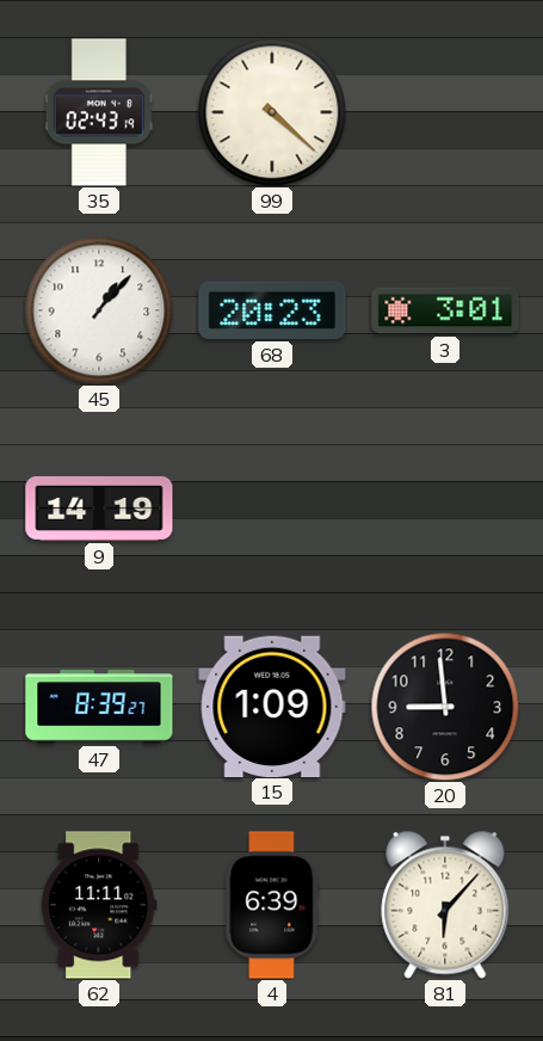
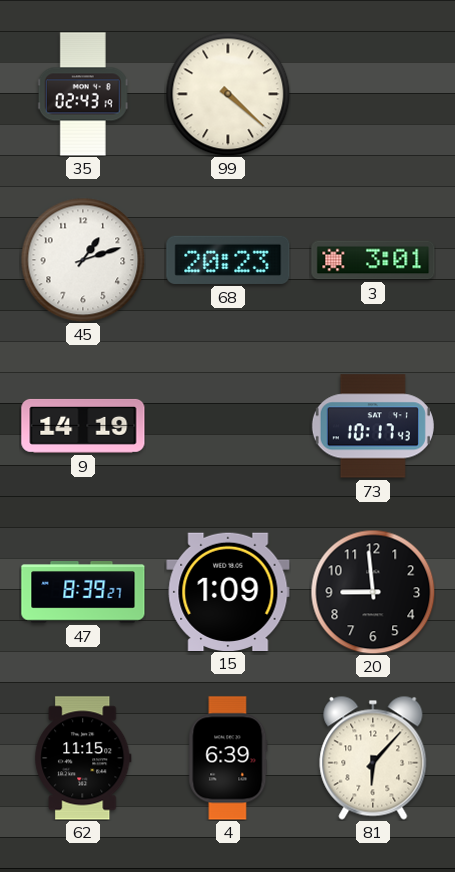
45: 1:07 -> 1:12 (83, 260)
73: none -> 10:17 (373, 426)
62: 11:11 -> 11:15 (83, 758)
